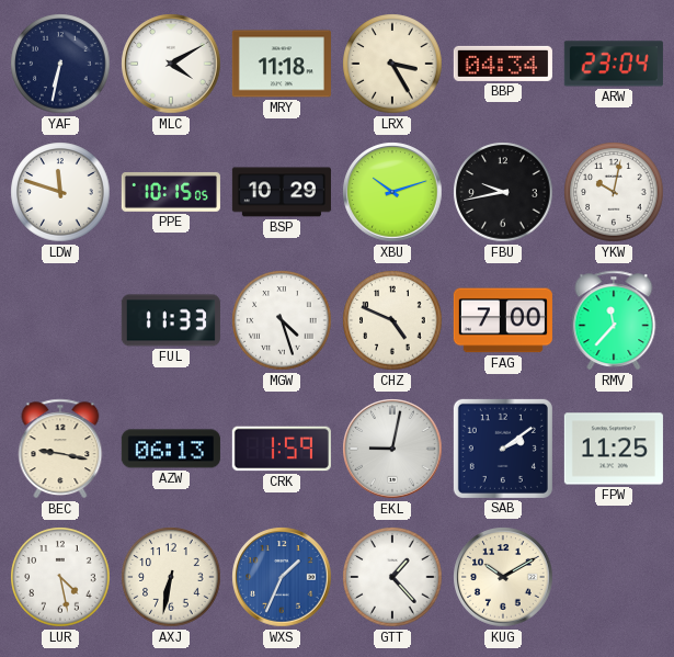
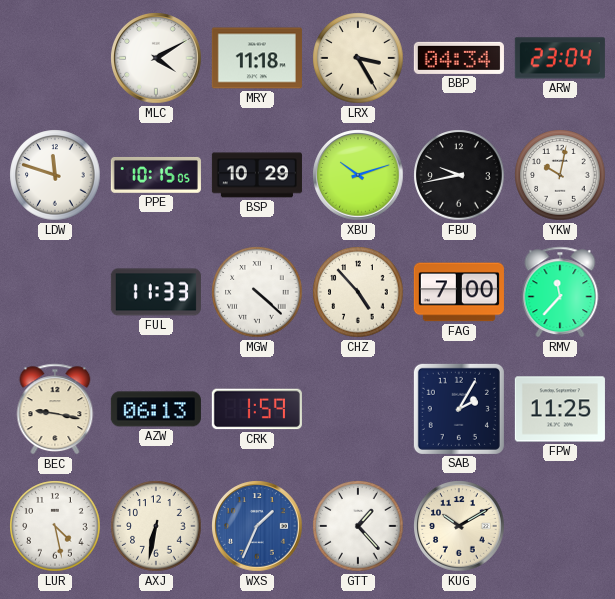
YAF: 6:32 -> none (60, 64)
MGW: 4:27 -> 4:22 (257, 292)
CHZ: 4:49 -> 4:53 (358, 292)
EKL: 9:02 -> none (392, 449)
SAB: 2:09 -> 2:05 (459, 409)
